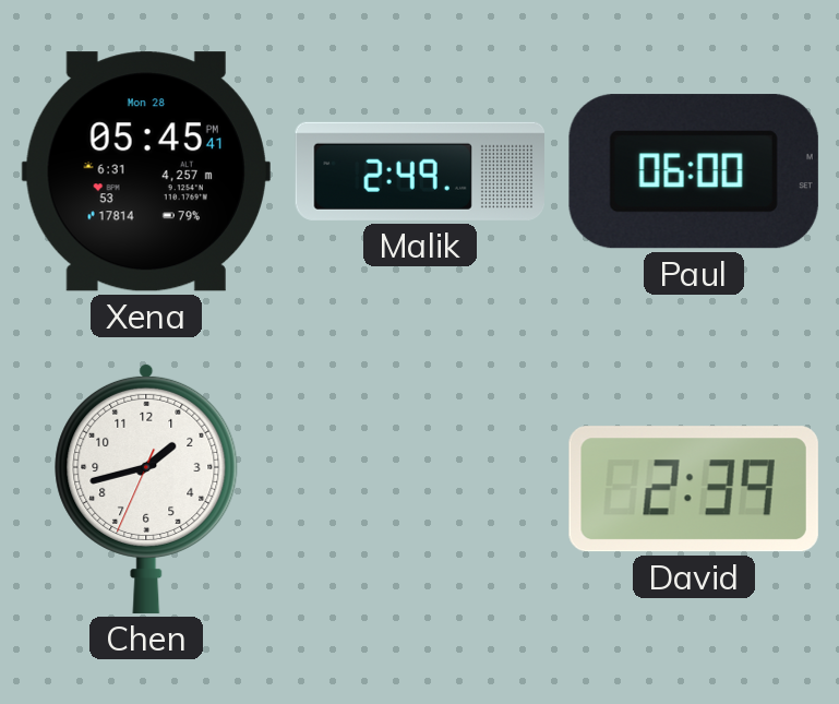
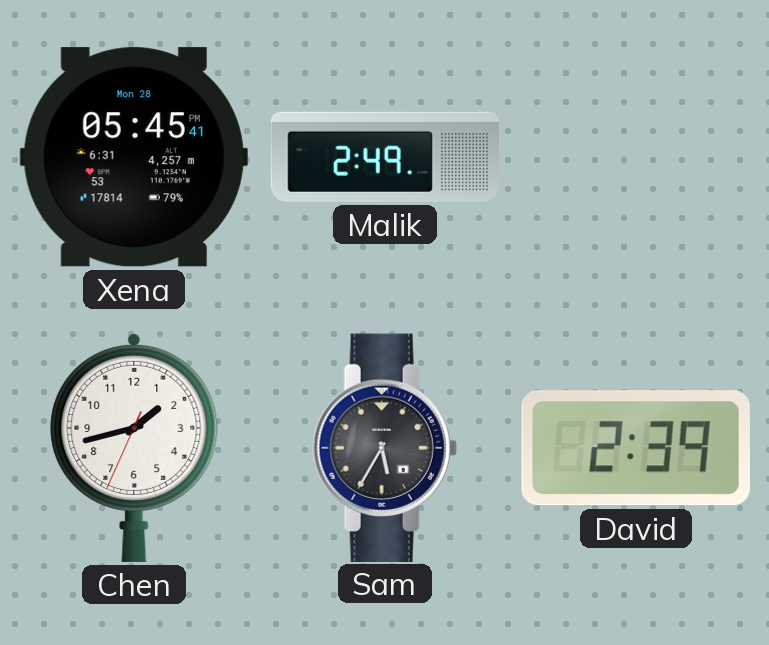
Paul: 06:00 -> none (694, 171)
Sam: none -> 5:35 (385, 447)
